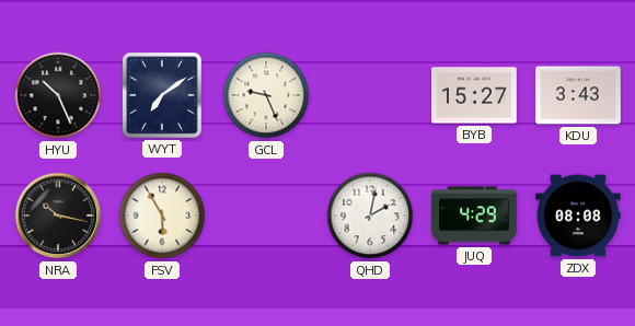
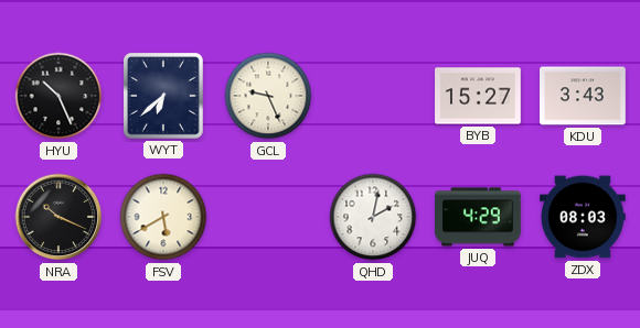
WYT: 7:09 -> 6:38 (164, 97)
NRA: 10:17 -> 10:19 (58, 217)
FSV: 5:55 -> 5:40 (163, 217)
ZDX: 08:08 -> 08:03 (584, 217)
